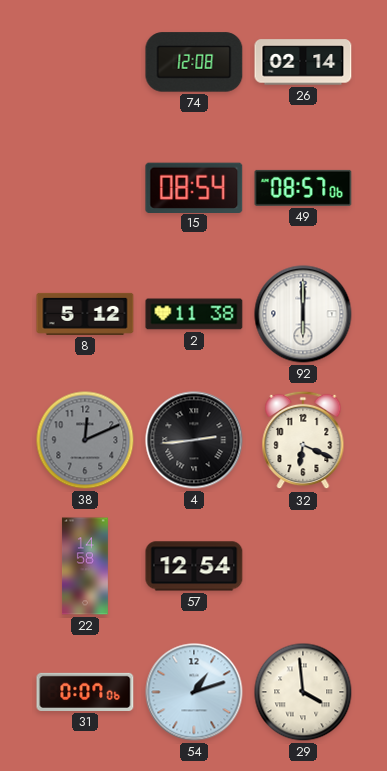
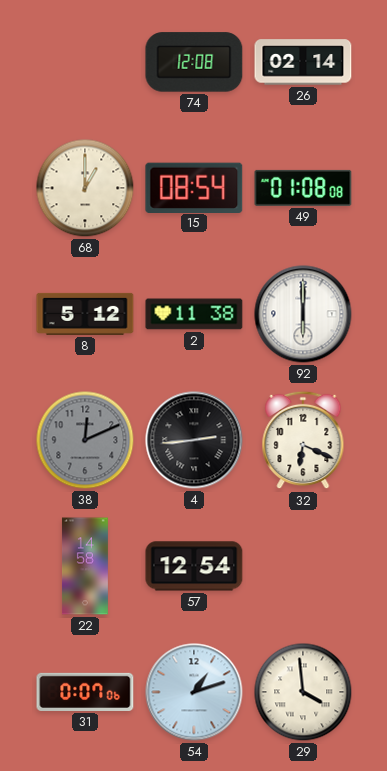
68: none -> 1:00 (85, 188)
49: 08:57 -> 01:08 (303, 188)
